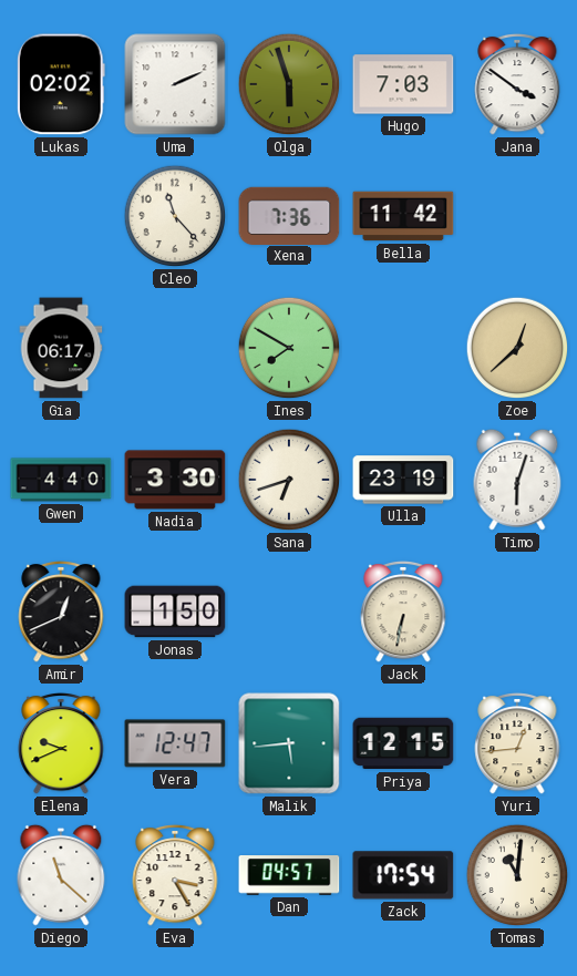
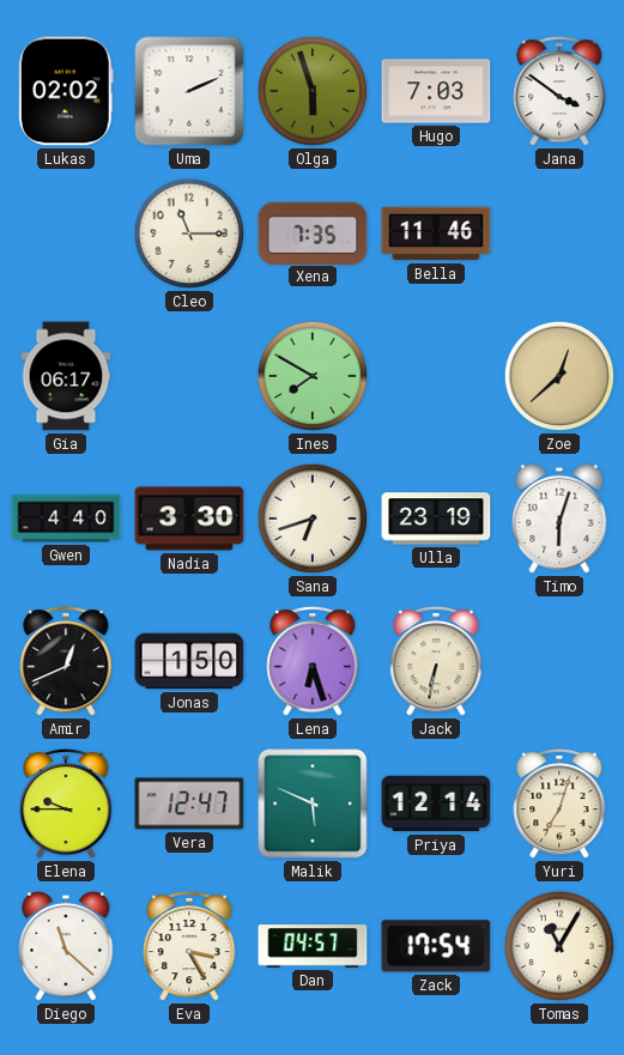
Cleo: 11:23 -> 11:15 (189, 234)
Xena: 7:36 -> 7:35 (313, 232)
Bella: 11:42 -> 11:46 (436, 234)
Lena: none -> 6:27 (313, 661)
Elena: 9:41 -> 9:45 (66, 804)
Malik: 5:44 -> 5:49 (313, 804)
Priya: 12:15 -> 12:14 (436, 804)
Yuri: 12:44 -> 7:03 (559, 804)
Tomas: 11:01 -> 11:05 (559, 946)
